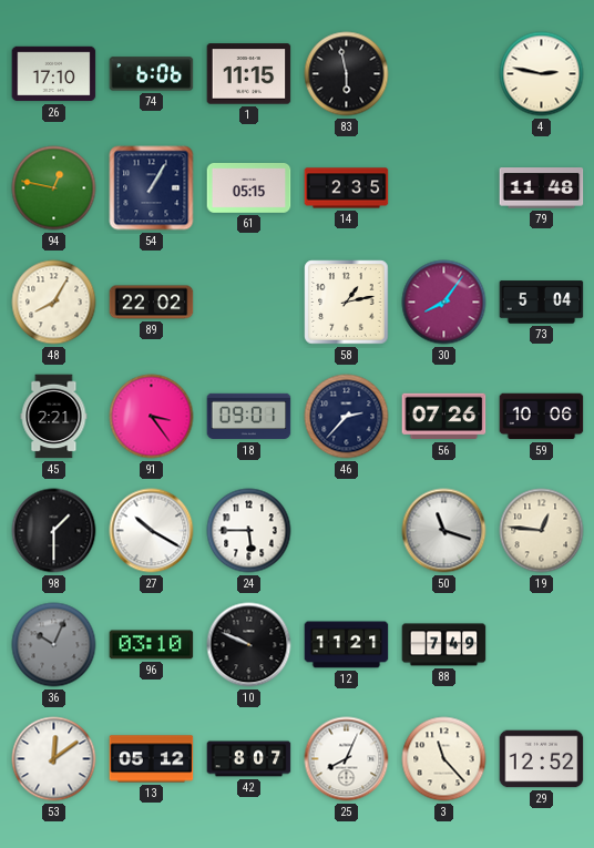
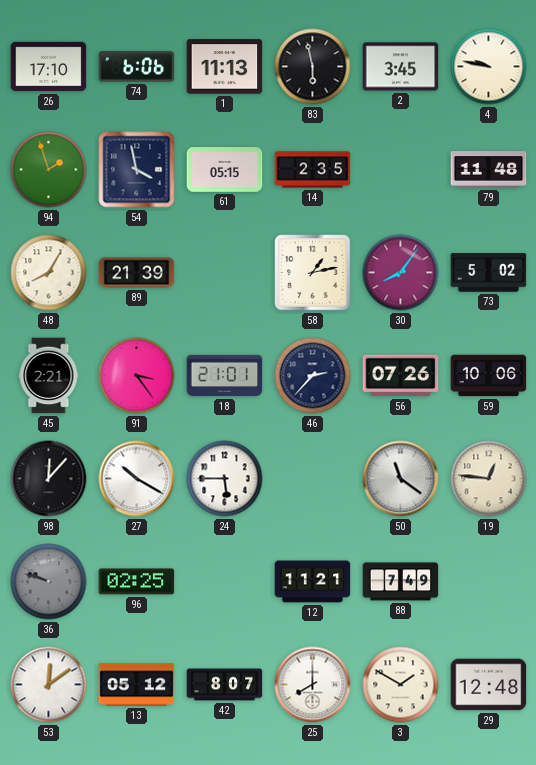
1: 11:15 -> 11:13 (225, 67)
2: none -> 3:45 (401, 67)
4: 2:47 -> 9:47 (489, 67)
94: 12:47 -> 1:57 (49, 170)
54: 1:05 -> 3:58 (137, 170)
89: 22:02 -> 21:39 (137, 273)
73: 5:04 -> 5:02 (489, 273)
18: 09:01 -> 21:01 (225, 376)
98: 1:30 -> 12:07 (49, 479)
50: 11:18 -> 11:21 (401, 479)
36: 10:04 -> 9:48 (49, 582)
96: 03:10 -> 02:25 (137, 582)
10: 9:49 -> none (249, 645)
25: 8:04 -> 8:00 (313, 685)
3: 11:23 -> 1:50 (401, 685)
29: 12:52 -> 12:48 (489, 685)
